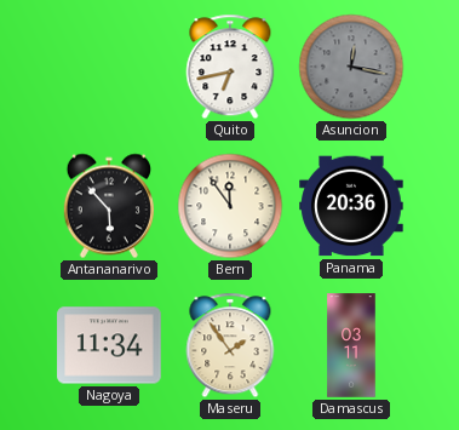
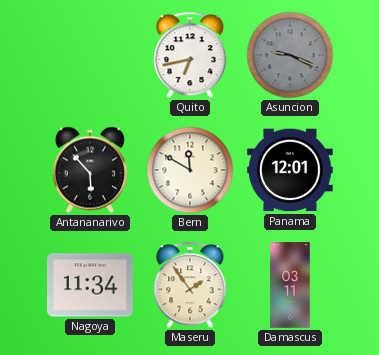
Asuncion: 12:17 -> 9:19 (290, 55)
Bern: 11:54 -> 11:50 (190, 170)
Panama: 20:36 -> 12:01 (290, 170)
